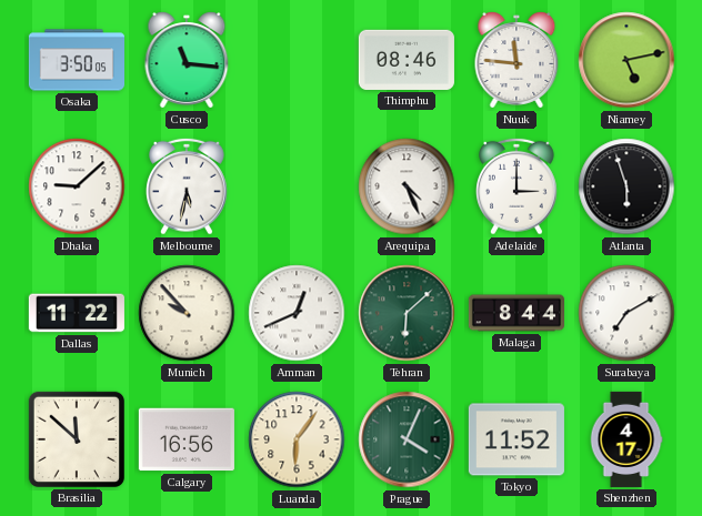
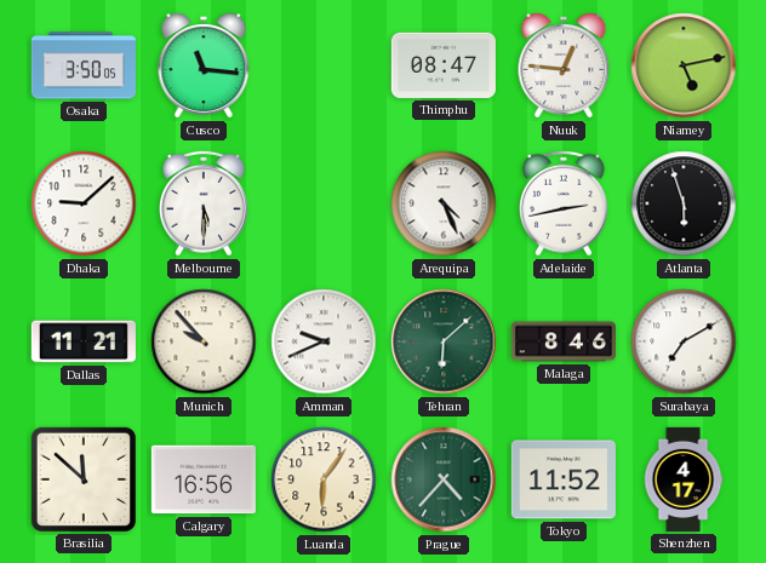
Thimphu: 08:46 -> 08:47 (444, 65)
Nuuk: 11:46 -> 12:46 (564, 65)
Melbourne: 5:32 -> 5:30 (205, 203)
Adelaide: 3:00 -> 2:43 (565, 203)
Dallas: 11:22 -> 11:21 (84, 341)
Amman: 12:41 -> 9:41 (324, 341)
Malaga: 8:44 -> 8:46 (562, 341)
Prague: 4:04 -> 4:37 (444, 479)
